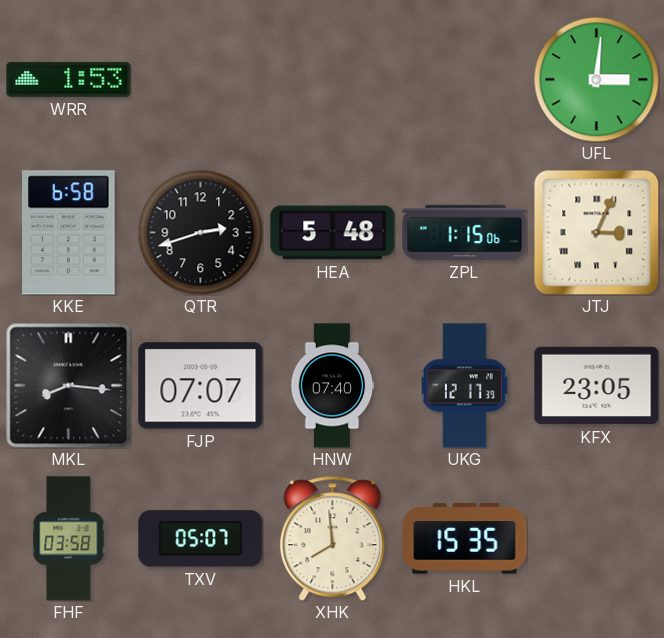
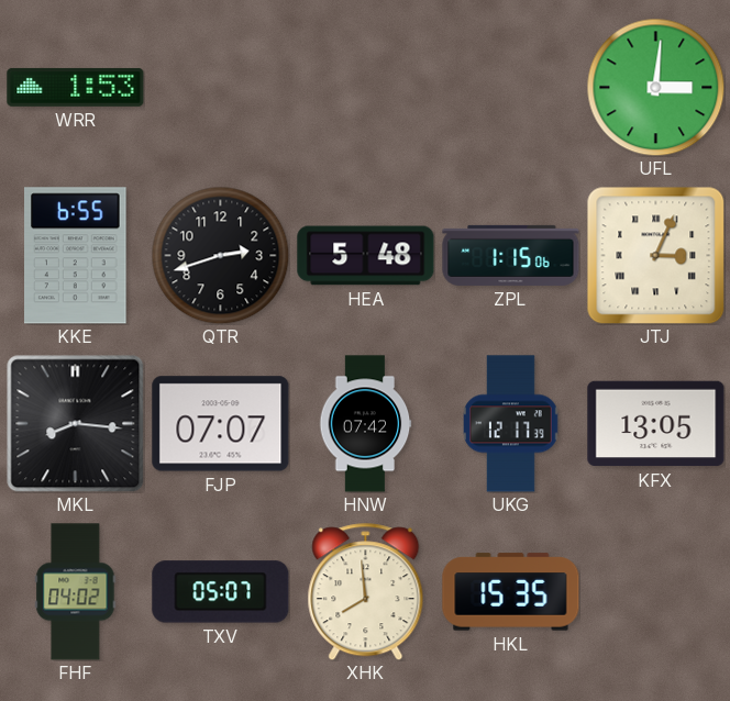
KKE: 6:58 -> 6:55 (76, 256)
HNW: 07:40 -> 07:42 (365, 424)
KFX: 23:05 -> 13:05 (656, 424)
FHF: 03:58 -> 04:02 (76, 592)
